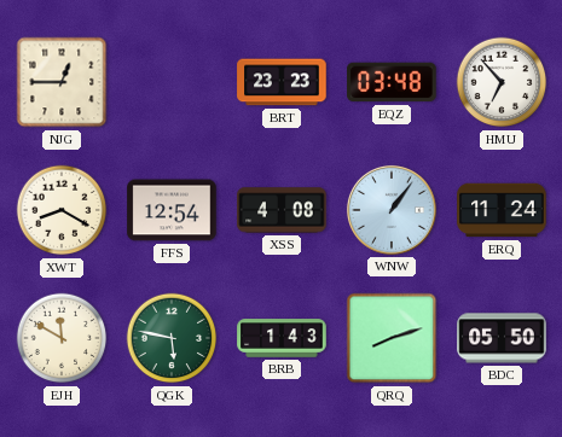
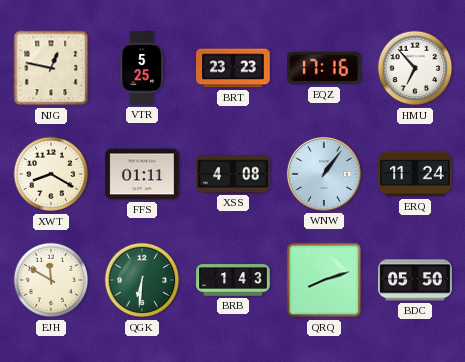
NJG: 12:45 -> 12:47 (51, 68)
VTR: none -> 5:25 (142, 68)
EQZ: 03:48 -> 17:16 (324, 68)
FFS: 12:54 -> 01:11 (142, 174)
QGK: 5:47 -> 6:31 (142, 280)
